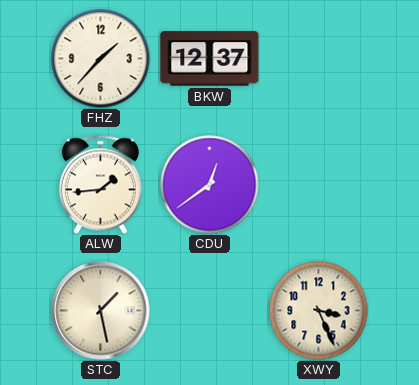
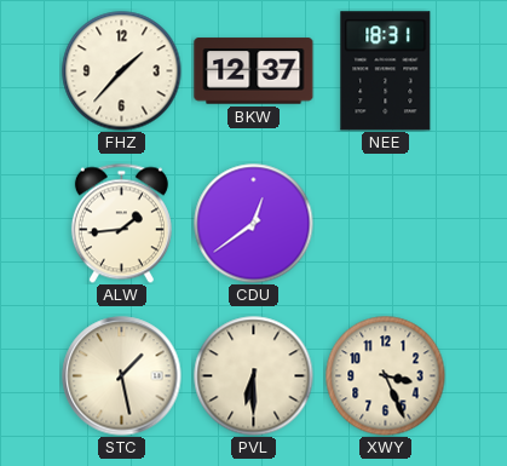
NEE: none -> 18:31 (386, 71)
PVL: none -> 6:30 (254, 376)
